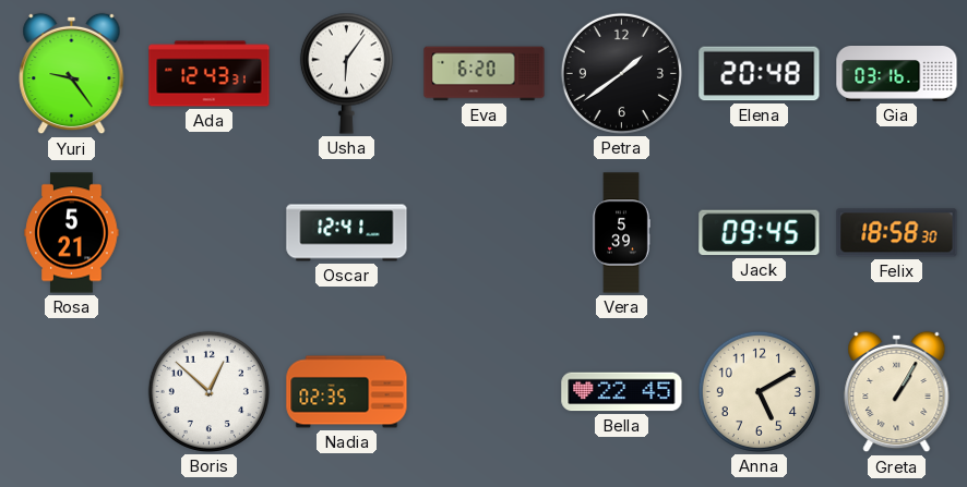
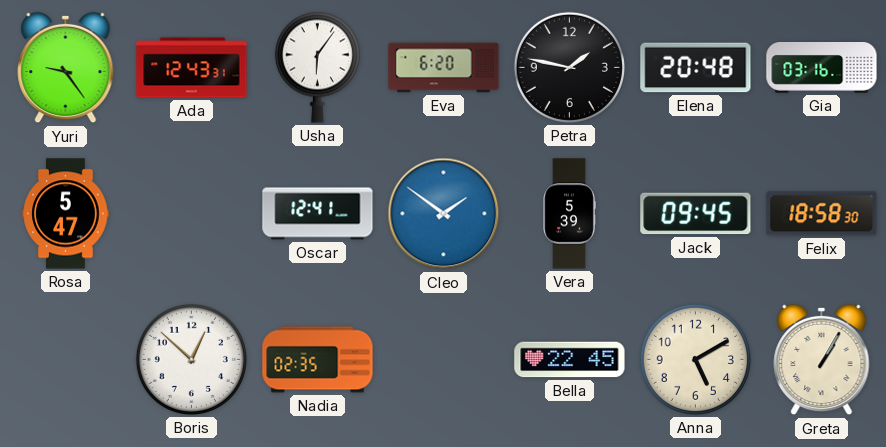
Petra: 1:39 -> 1:47 (569, 67)
Rosa: 5:21 -> 5:47 (66, 214)
Cleo: none -> 1:51 (444, 214)
